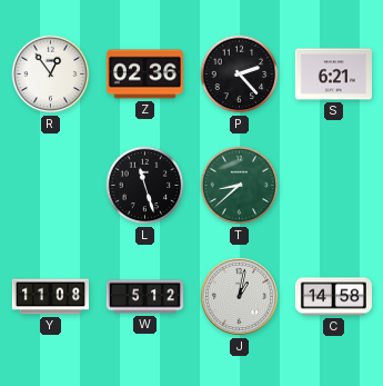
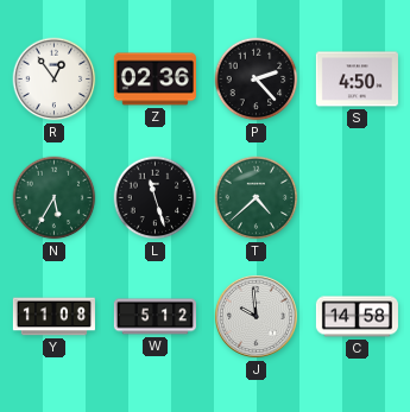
S: 6:21 -> 4:50 (357, 80)
N: none -> 5:35 (55, 198)
T: 8:38 -> 4:38 (257, 198)
J: 1:02 -> 9:59 (256, 316)
